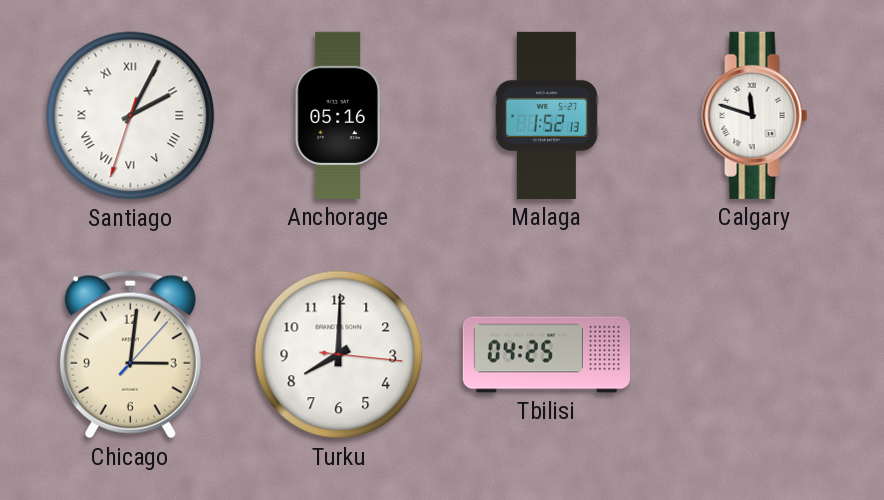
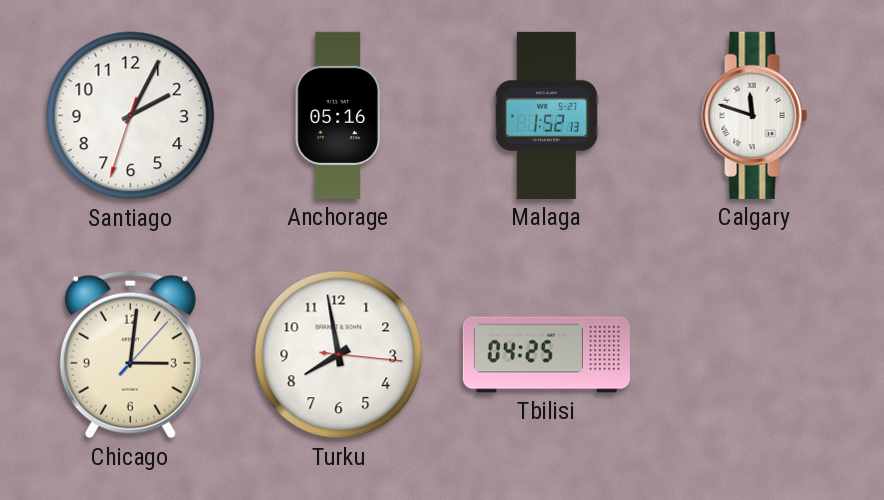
Santiago numerals: Roman -> Arabic (131, 116)
Turku: 8:00 -> 7:58 (339, 355)
